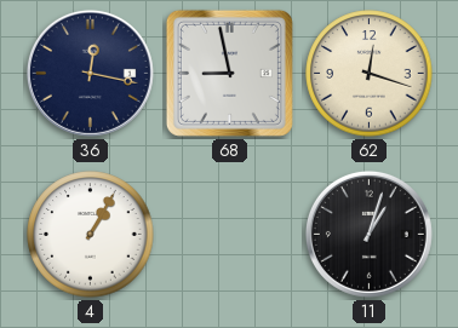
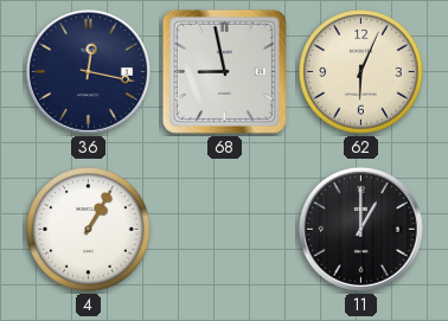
62: 12:18 -> 6:04 (361, 72)
11: 1:03 -> 1:00 (360, 229)
